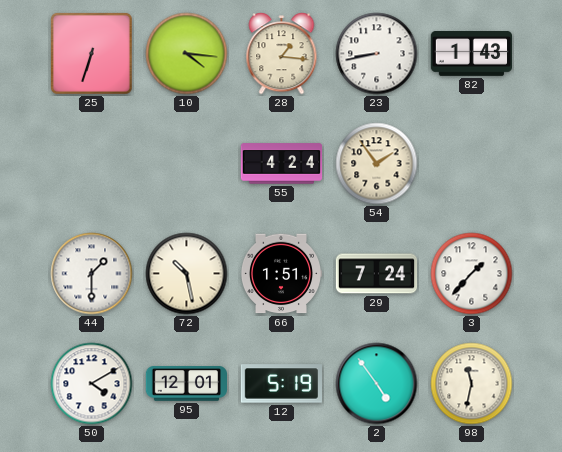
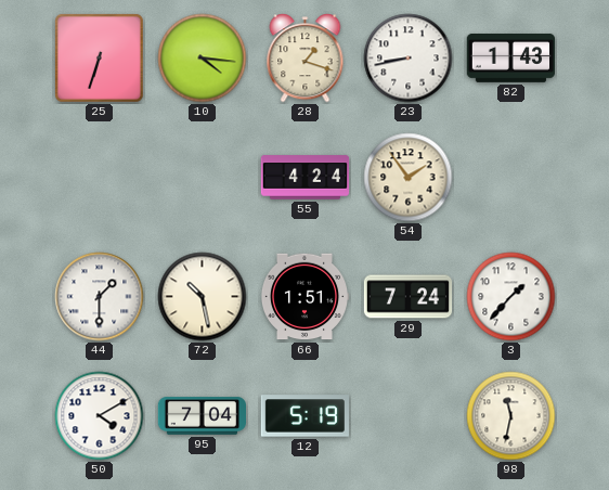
28: 1:16 -> 1:18 (306, 59)
95: 12:01 -> 7:04 (202, 416)
2: 4:54 -> none (377, 384)
